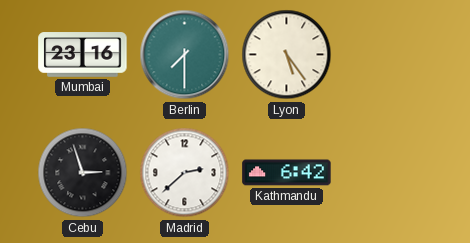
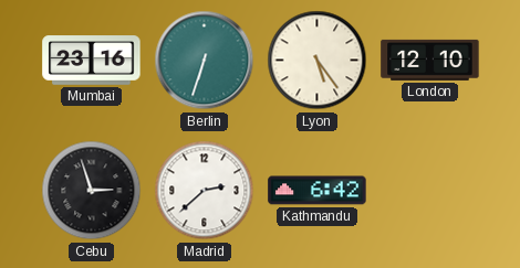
Berlin: 7:30 -> 6:33 (205, 61)
London: none -> 12:10 (430, 60)
